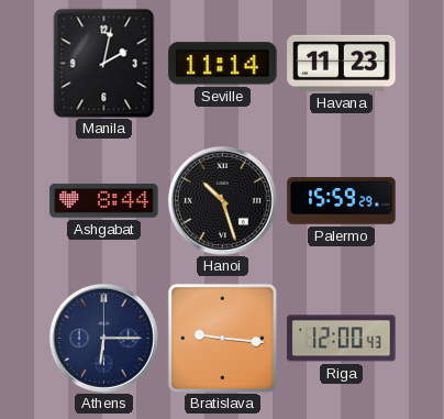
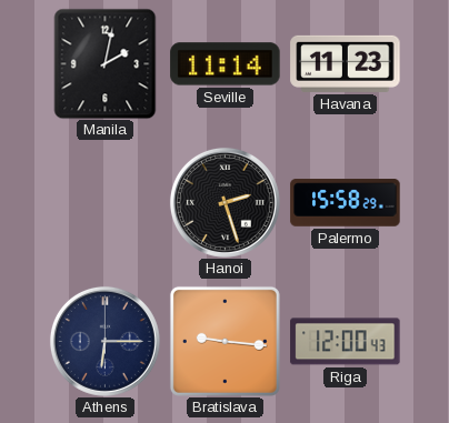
Ashgabat: 8:44 -> none (104, 200)
Hanoi: 10:27 -> 2:27 (225, 202)
Palermo: 15:59 -> 15:58 (346, 203)
